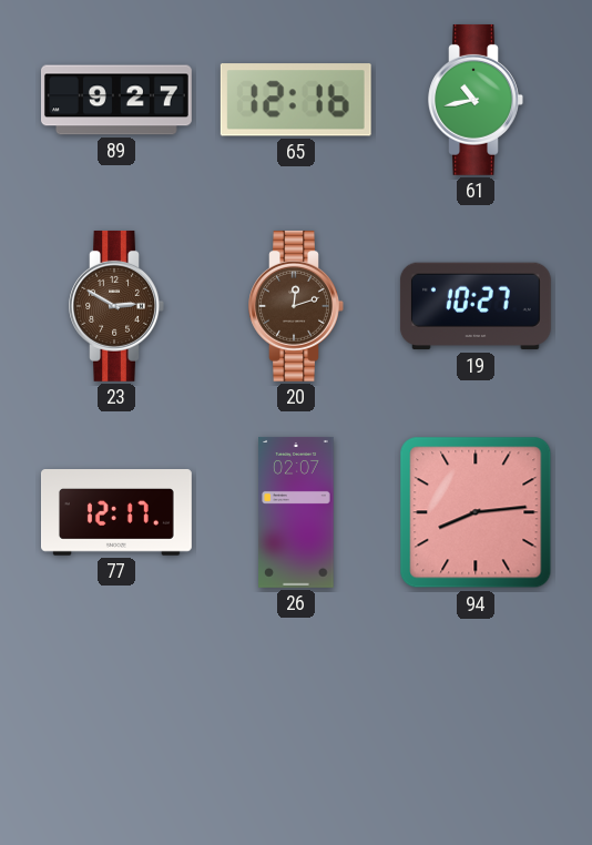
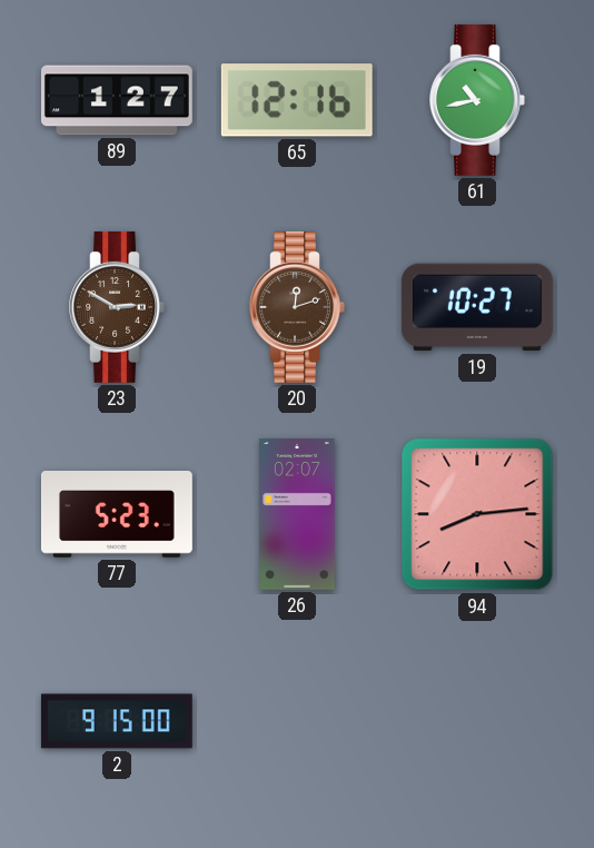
89: 9:27 -> 1:27 (117, 100)
77: 12:17 -> 5:23 (117, 515)
2: none -> 9:15 (117, 721)
